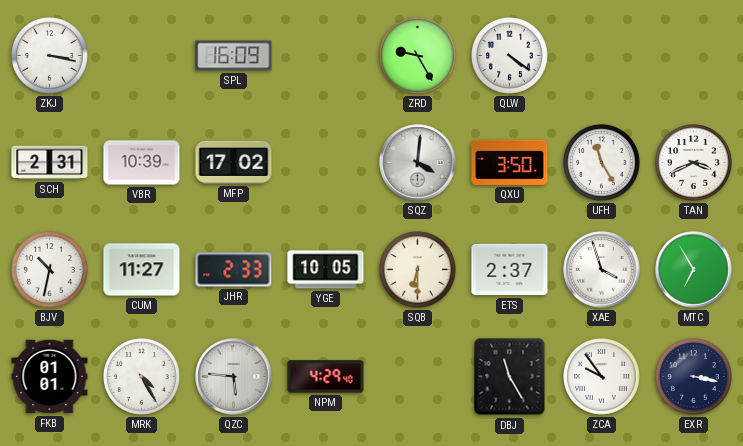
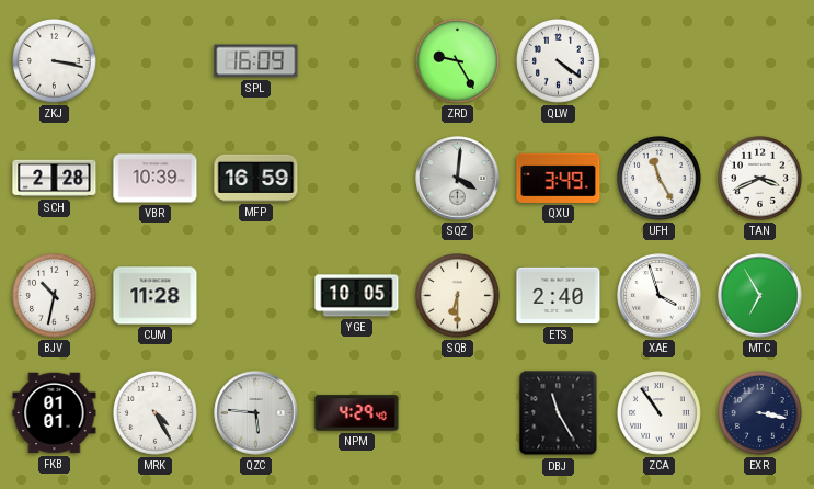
SCH: 2:31 -> 2:28 (55, 179)
MFP: 17:02 -> 16:59 (256, 178)
QXU: 3:50 -> 3:49 (559, 178)
CUM: 11:27 -> 11:28 (156, 296)
JHR: 2:33 -> none (234, 270)
ETS: 2:37 -> 2:40 (559, 296)
ZCA: 9:54 -> 10:54 (660, 413)
